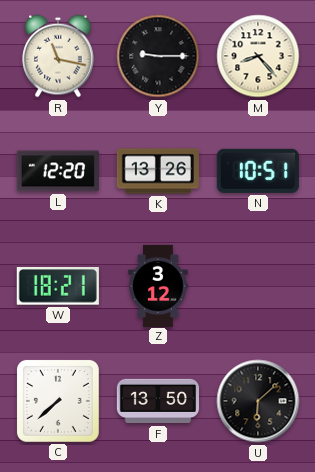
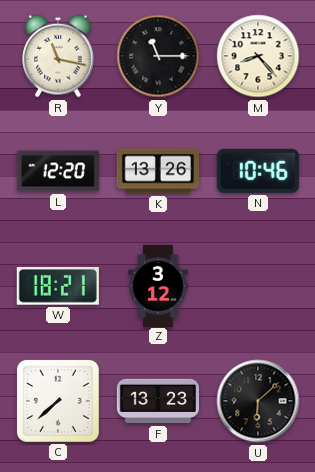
Y: 9:15 -> 11:15 (158, 56)
N: 10:51 -> 10:46 (258, 171)
F: 13:50 -> 13:23 (157, 401)
